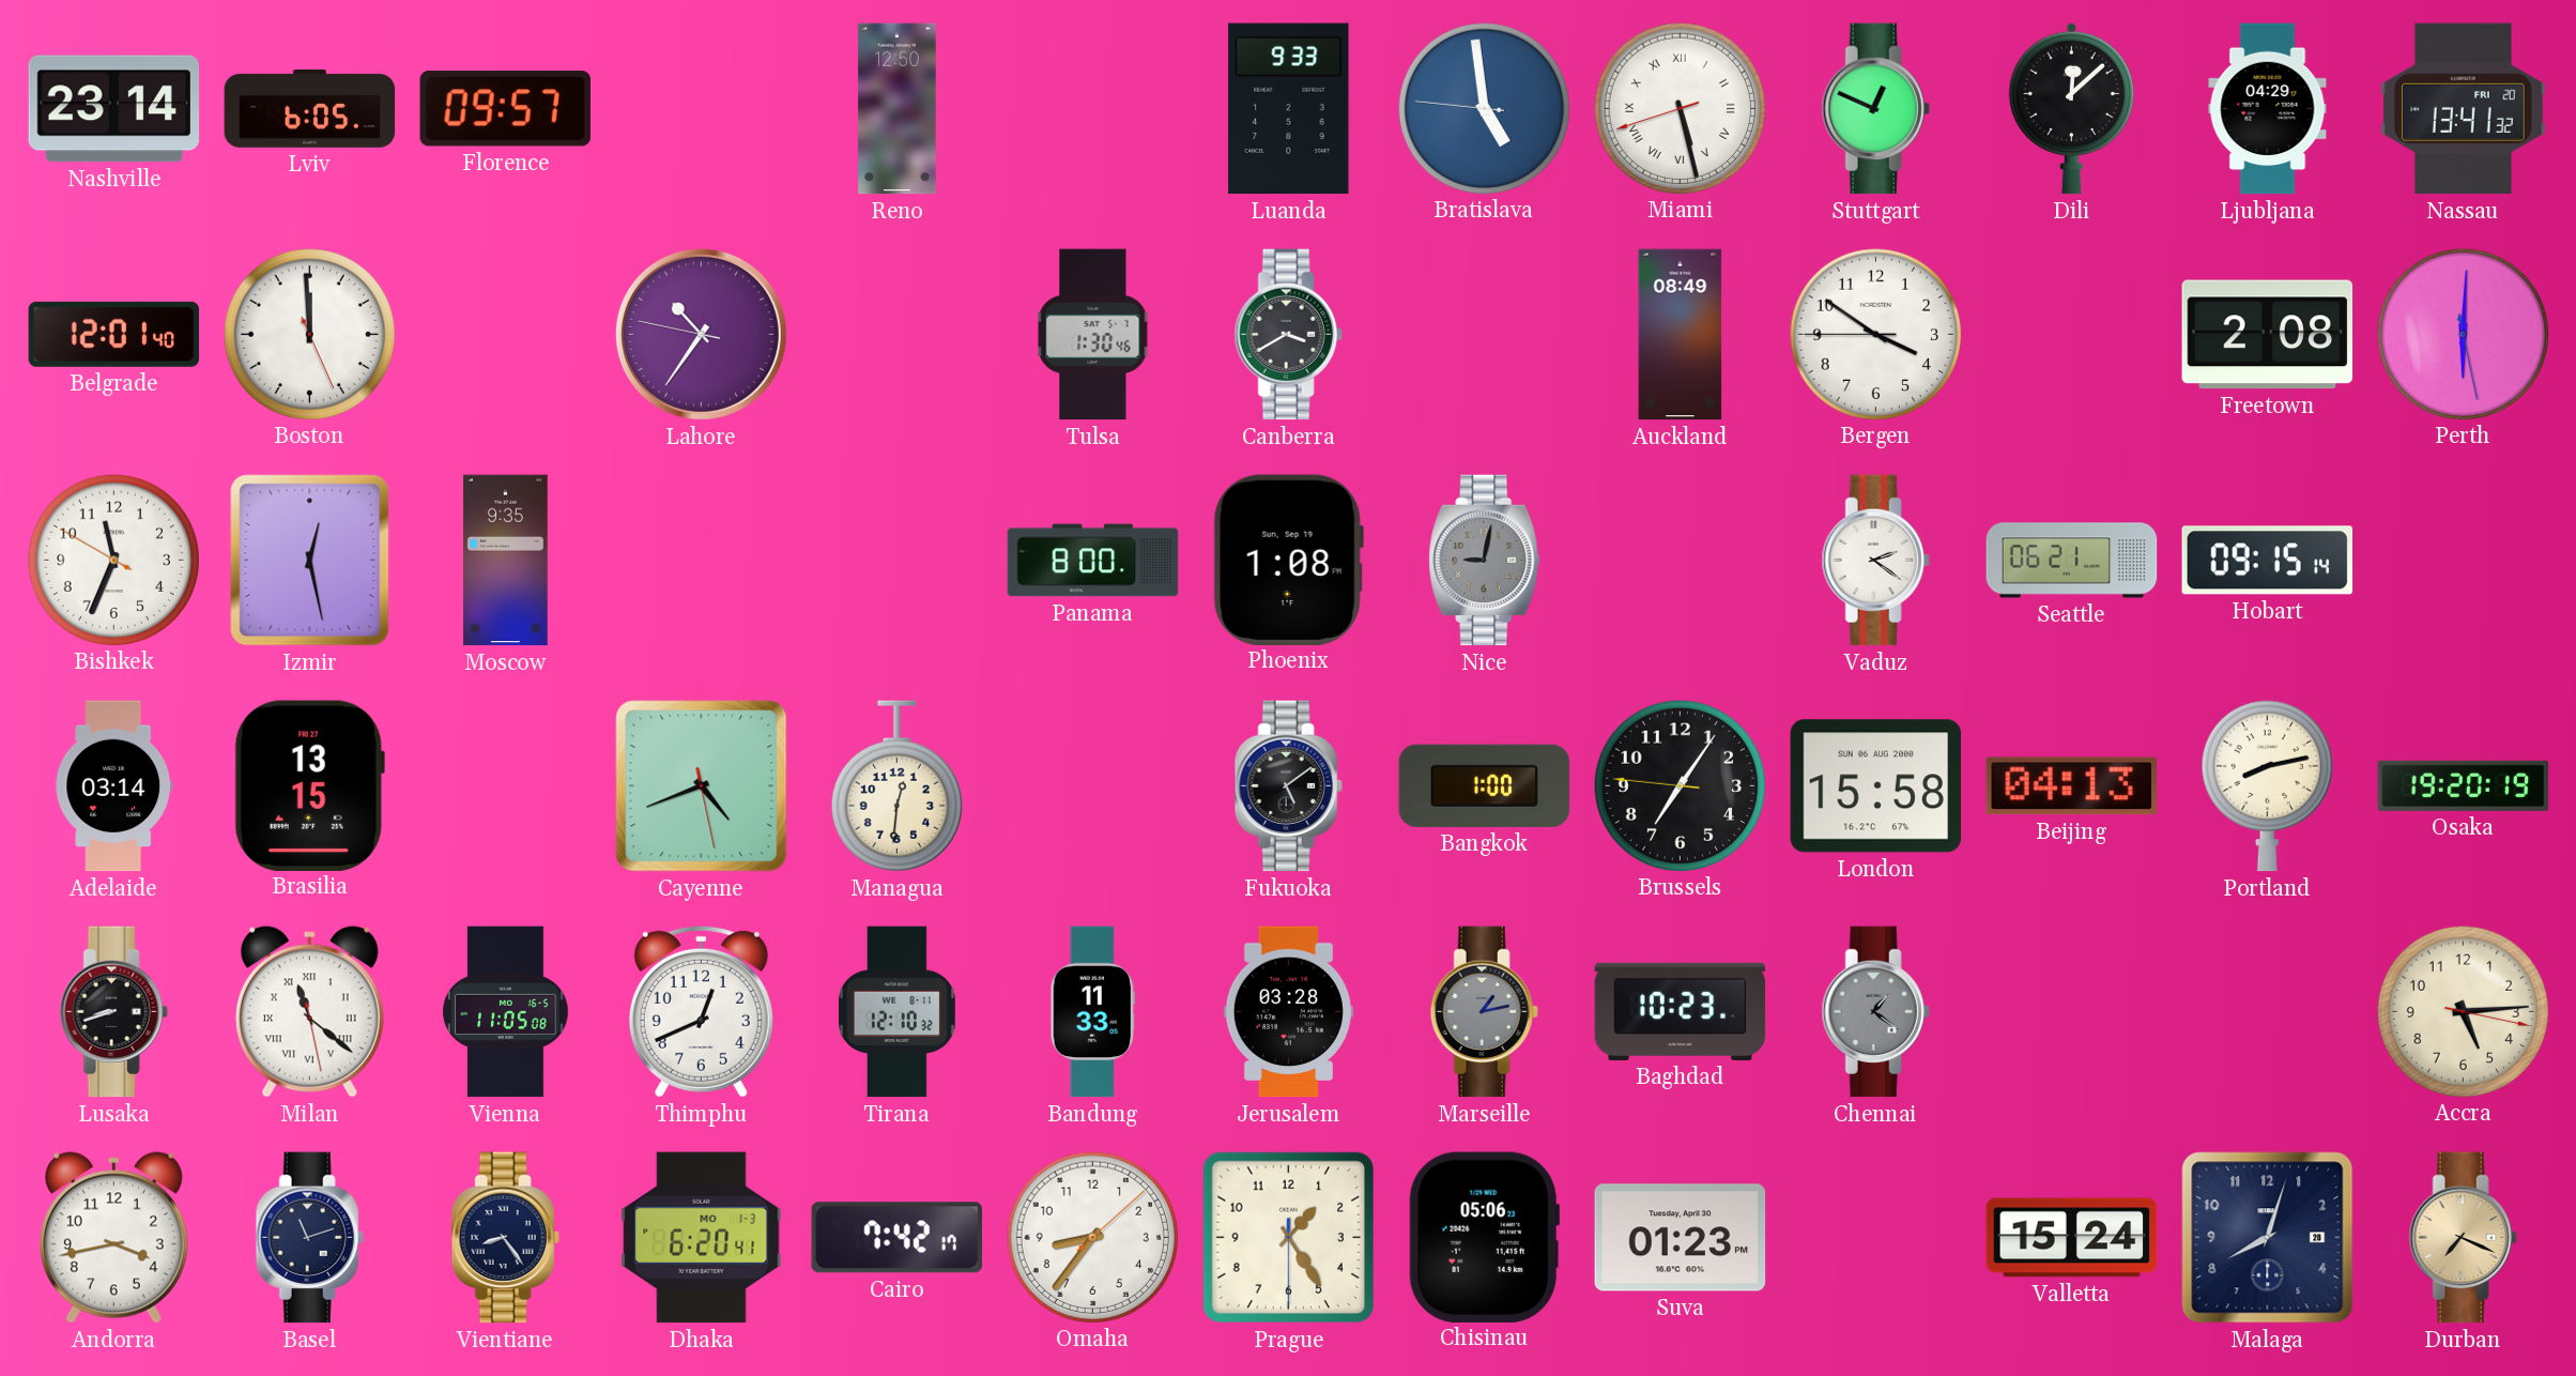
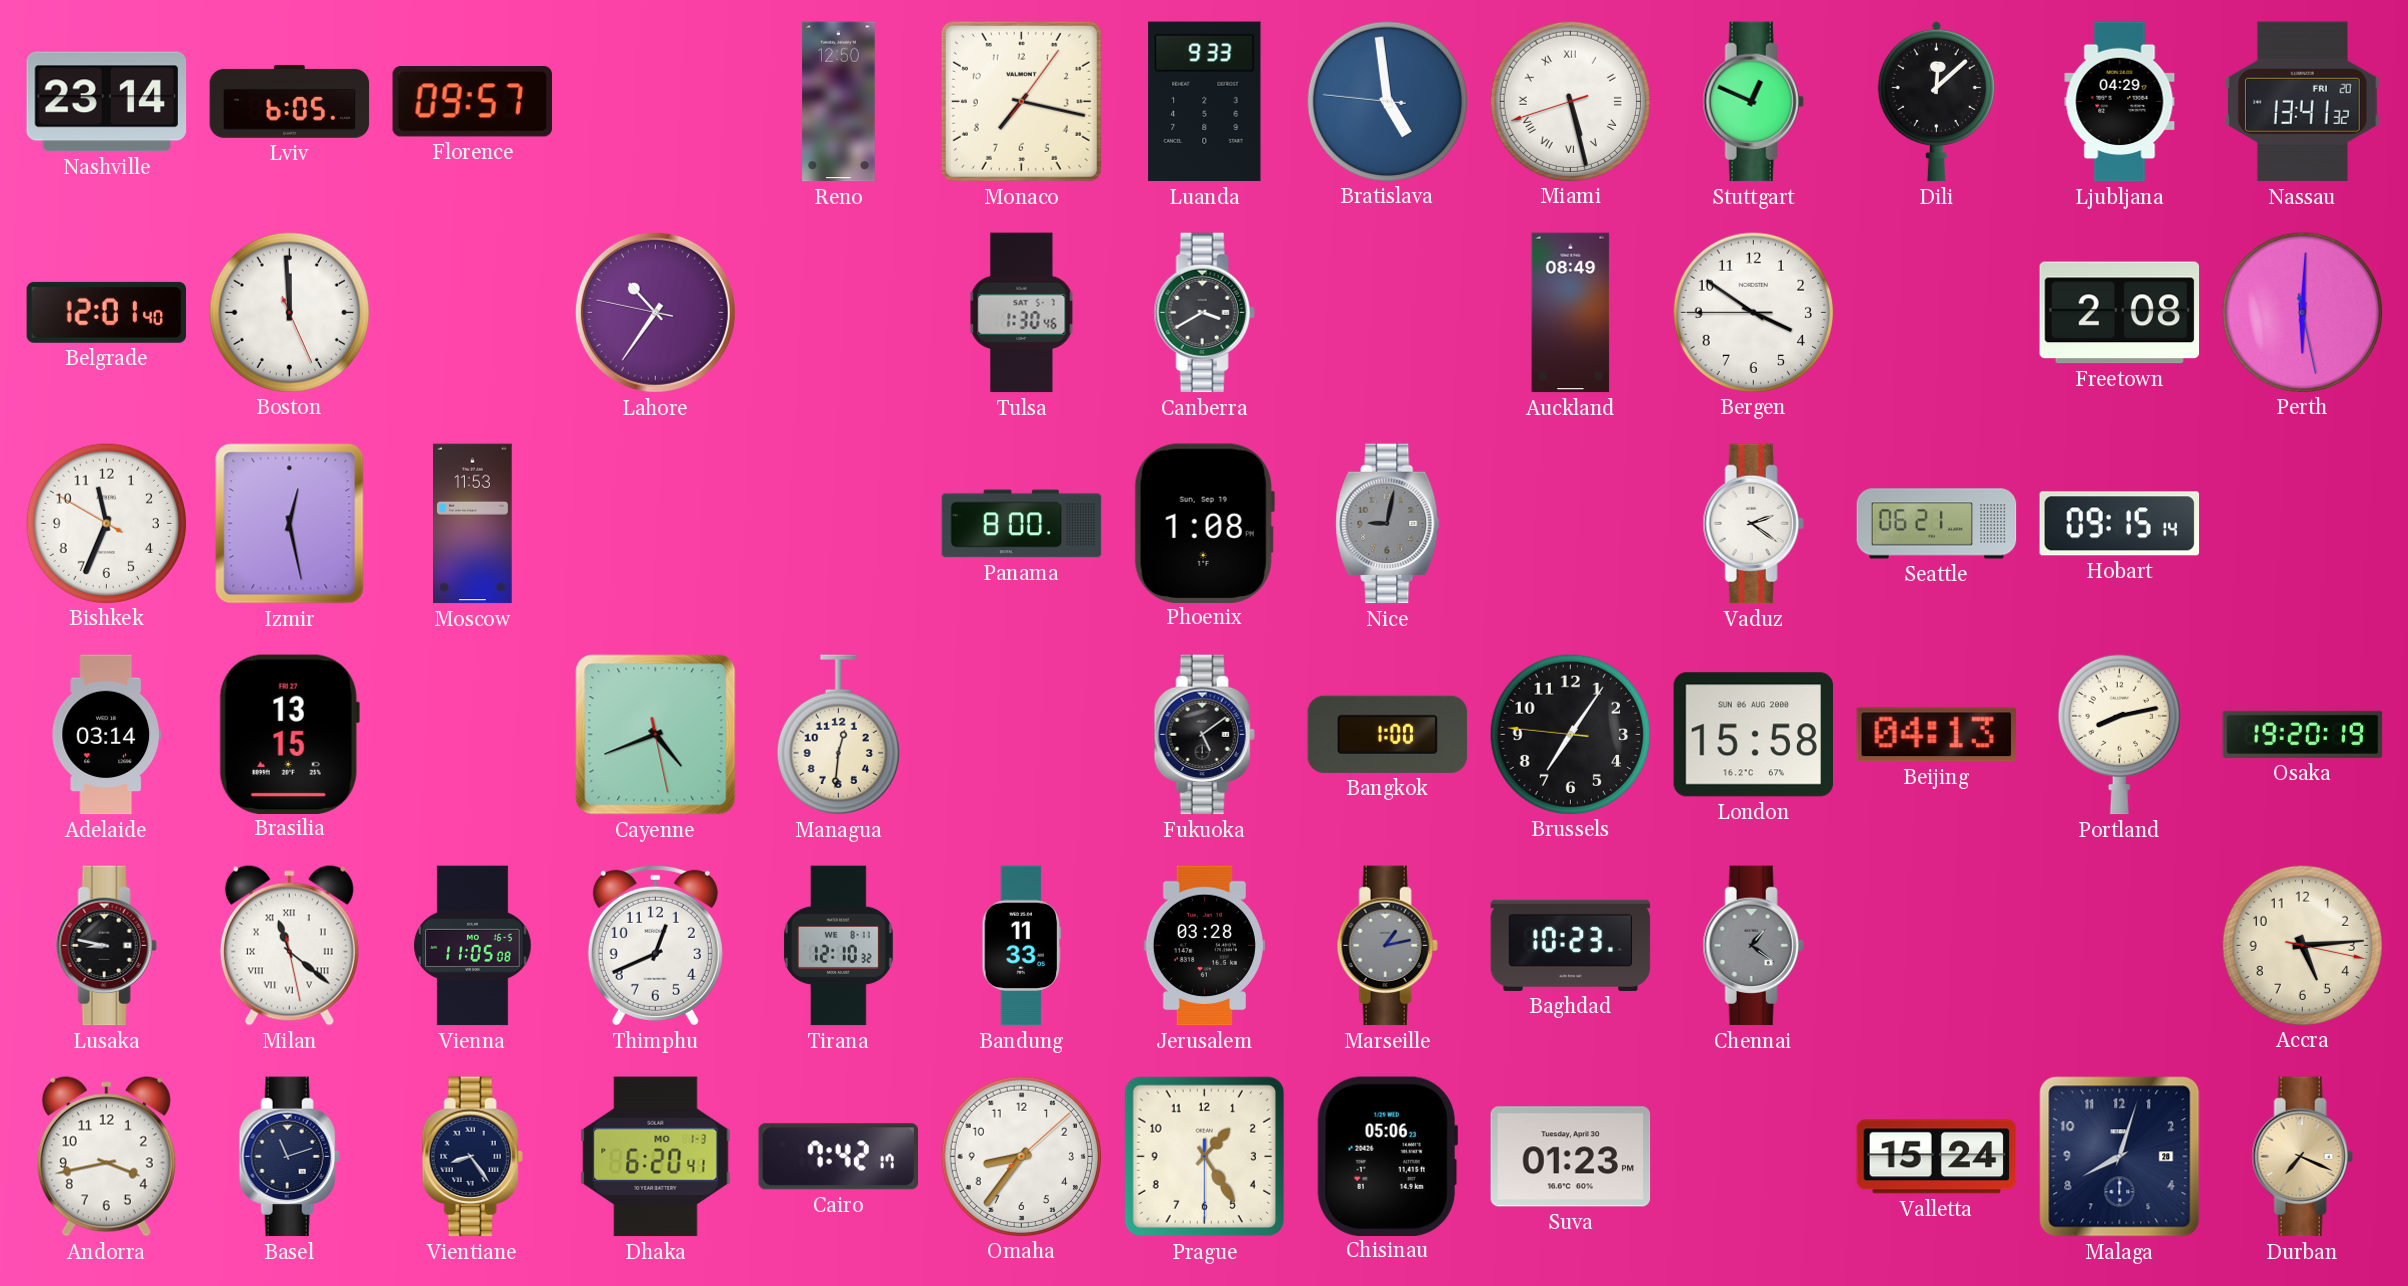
Monaco: none -> 7:17 (1021, 101)
Moscow: 9:35 -> 11:53 (473, 524)
Lusaka: 8:42 -> 8:47 (106, 946)
